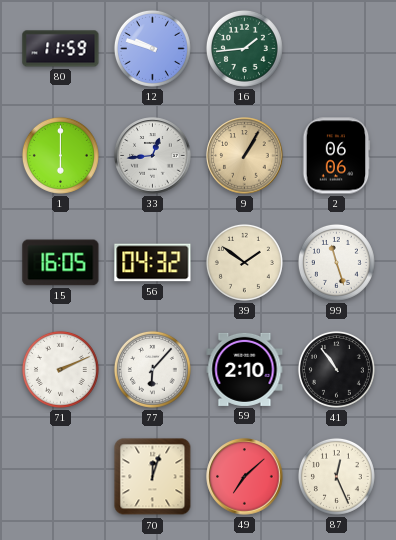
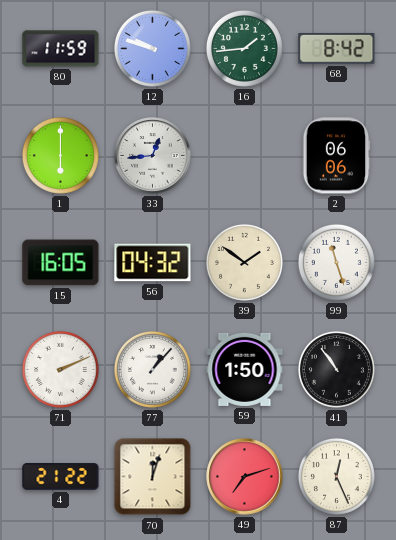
68: none -> 8:42 (337, 48)
9: 1:05 -> none (245, 156)
77: 6:07 -> 1:07 (152, 369)
59: 2:10 -> 1:50 (245, 369)
4: none -> 21:22 (61, 477)
49: 7:08 -> 7:12 (245, 477)
